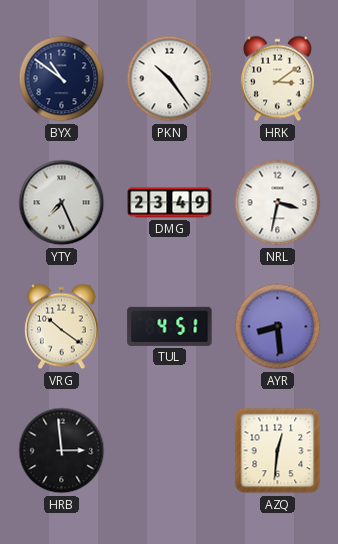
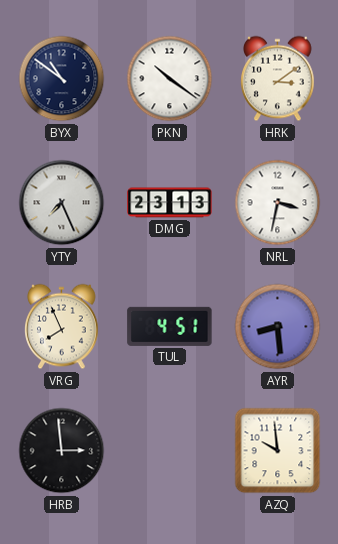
PKN: 10:24 -> 10:21 (170, 79)
DMG: 23:49 -> 23:13 (170, 203)
VRG: 10:21 -> 7:56 (62, 327)
AZQ: 12:31 -> 9:59 (278, 451)
